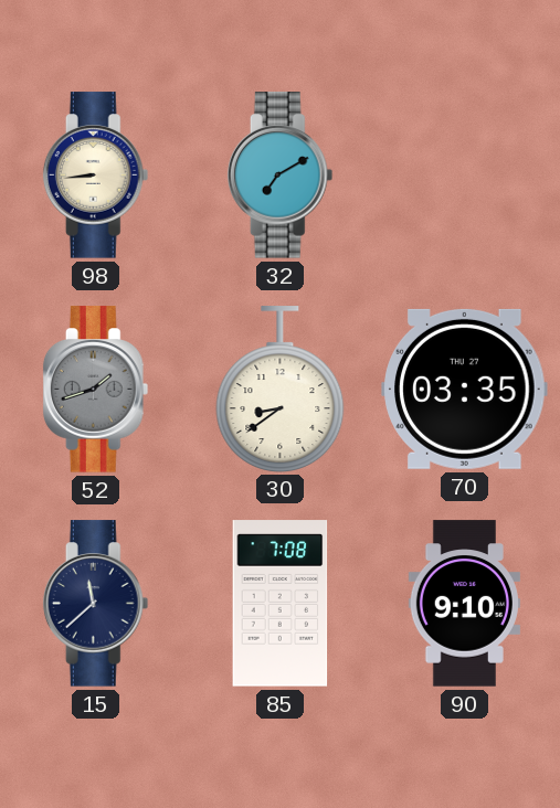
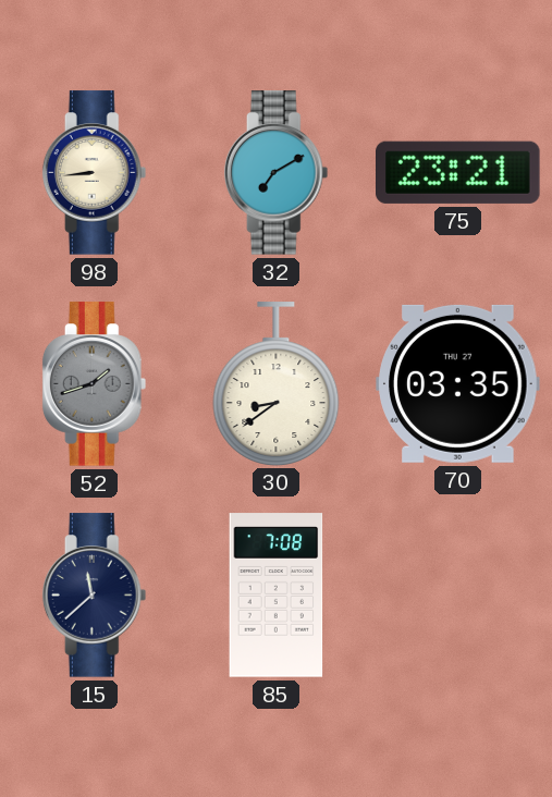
75: none -> 23:21 (458, 172)
90: 9:10 -> none (464, 604)
